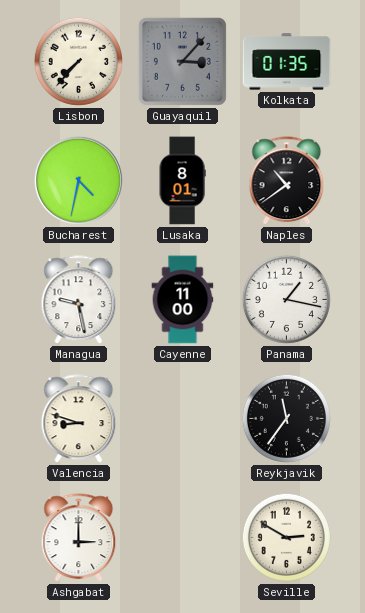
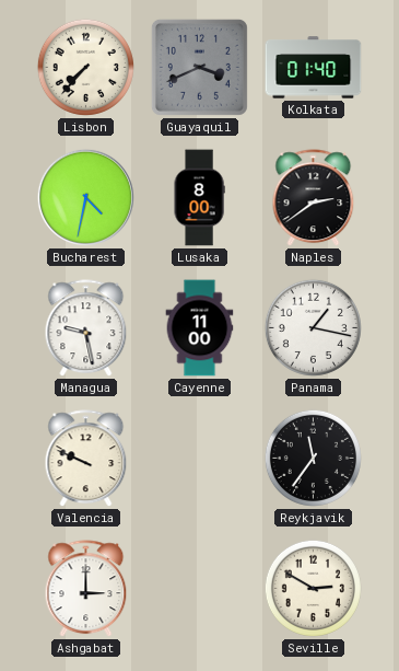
Guayaquil: 3:07 -> 3:41 (199, 67)
Kolkata: 01:35 -> 01:40 (314, 68)
Lusaka: 8:01 -> 8:00 (199, 198)
Naples: 10:39 -> 2:39 (314, 198)
Valencia: 8:48 -> 9:49 (86, 459)
